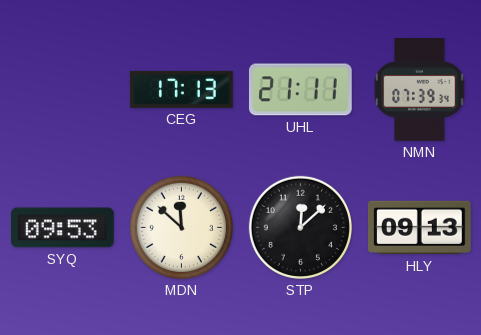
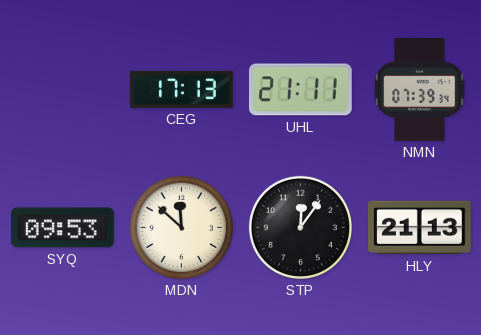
STP: 12:08 -> 12:06 (300, 227)
HLY: 09:13 -> 21:13 (420, 228)
